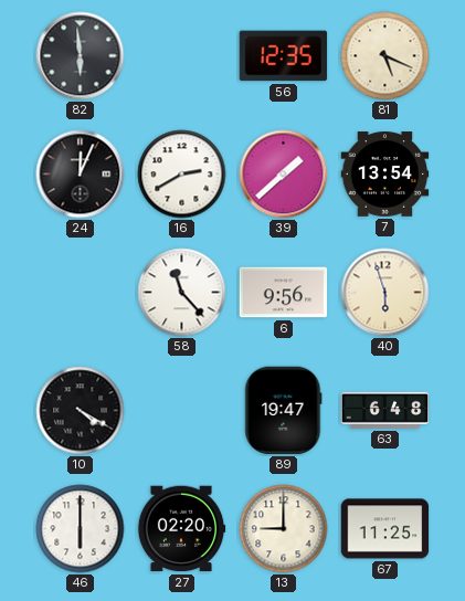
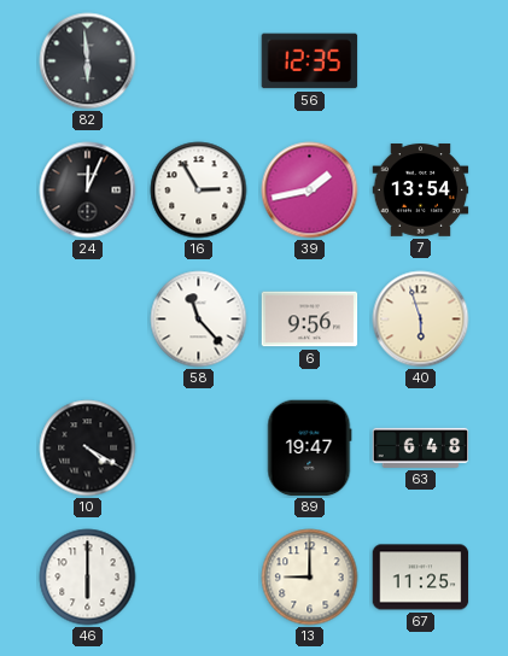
81: 5:19 -> none (385, 56)
16: 2:40 -> 2:55 (199, 191)
39: 1:38 -> 1:43 (310, 191)
27: 02:20 -> none (181, 529)
